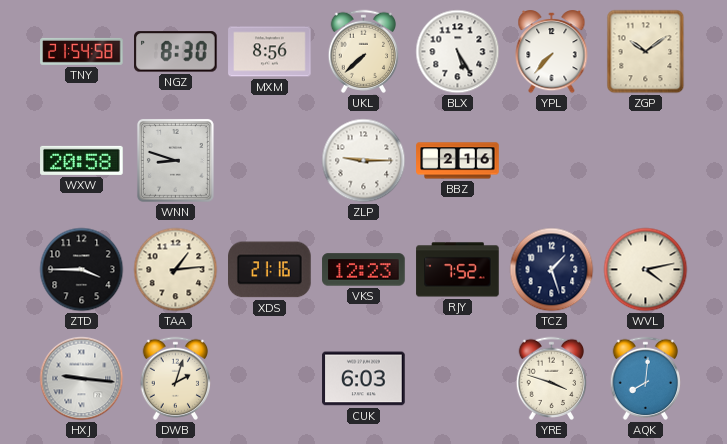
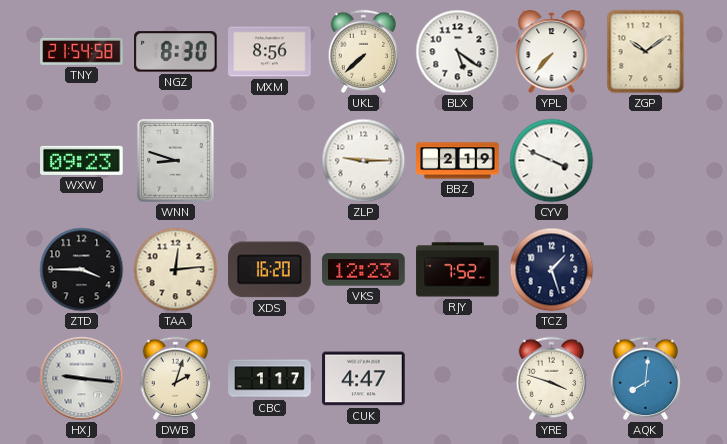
BLX: 5:25 -> 5:21 (458, 52)
WXW: 20:58 -> 09:23 (82, 160)
BBZ: 2:16 -> 2:19 (458, 161)
CYV: none -> 3:49 (552, 161)
TAA: 1:14 -> 12:14 (176, 270)
XDS: 21:16 -> 16:20 (270, 270)
WVL: 4:13 -> none (646, 270)
CBC: none -> 1:17 (270, 379)
CUK: 6:03 -> 4:47 (364, 379)
